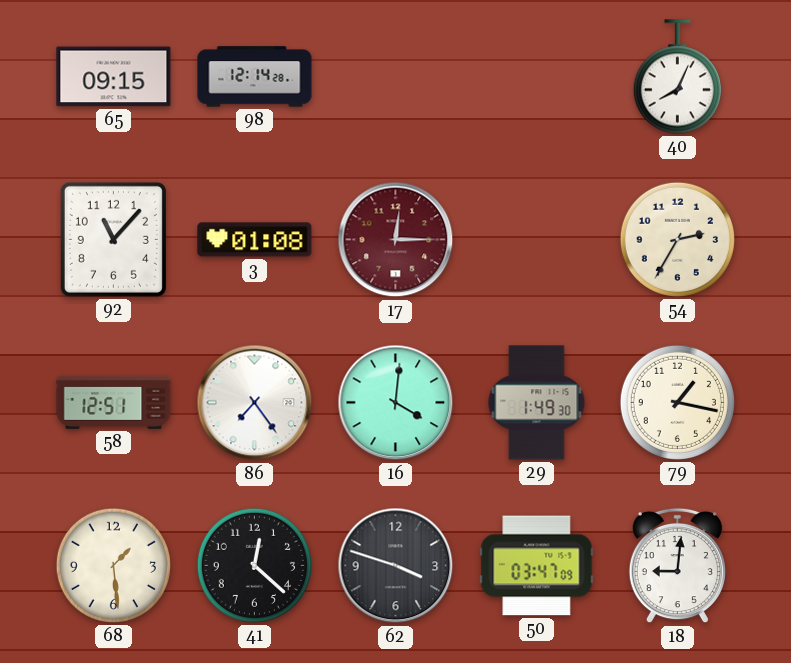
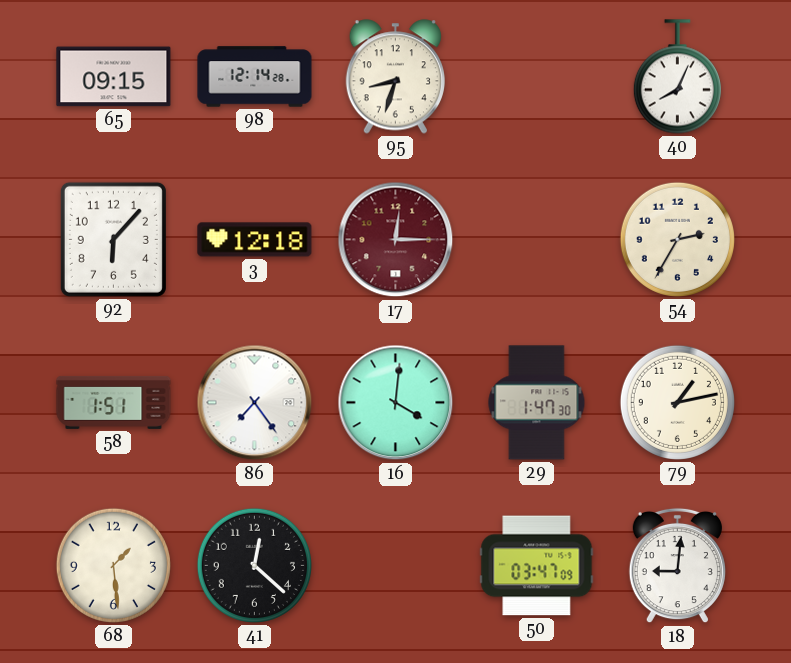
95: none -> 8:33 (395, 77)
92: 11:07 -> 6:07 (113, 239)
3: 01:08 -> 12:18 (255, 240)
58: 12:51 -> 1:51 (114, 402)
29: 1:49 -> 1:47 (537, 403)
79: 1:17 -> 1:13 (677, 402)
62: 3:48 -> none (396, 566)
